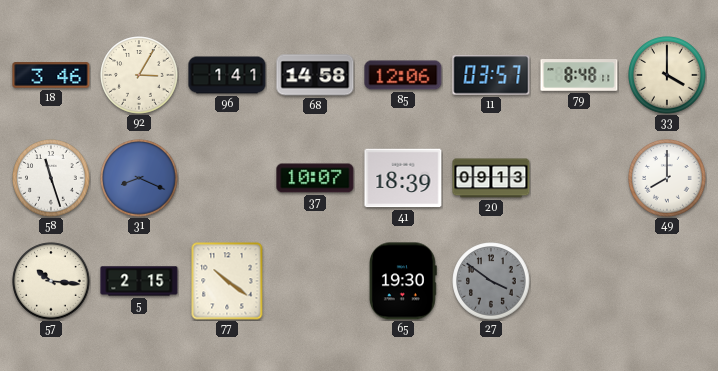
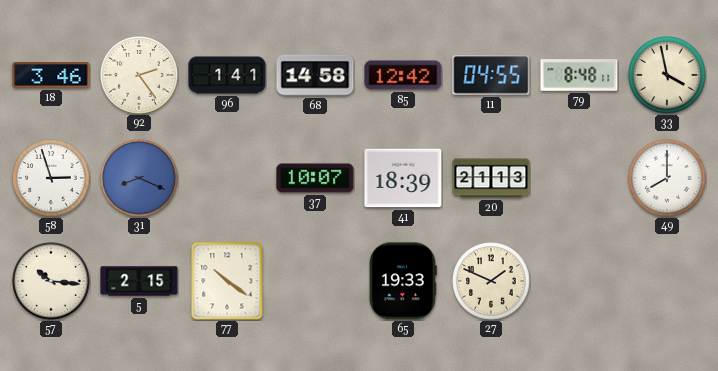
92: 3:05 -> 2:24 (139, 75)
85: 12:06 -> 12:42 (403, 75)
11: 03:57 -> 04:55 (491, 75)
33: 4:00 -> 3:58 (667, 75)
58: 11:27 -> 2:57 (51, 178)
20: 09:13 -> 21:13 (491, 178)
65: 19:30 -> 19:33 (403, 281)
27: 3:51 -> 1:49 (491, 281)
27 dial: grey -> cream (491, 281)
